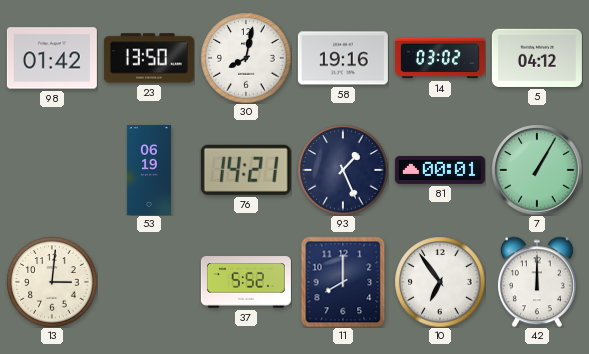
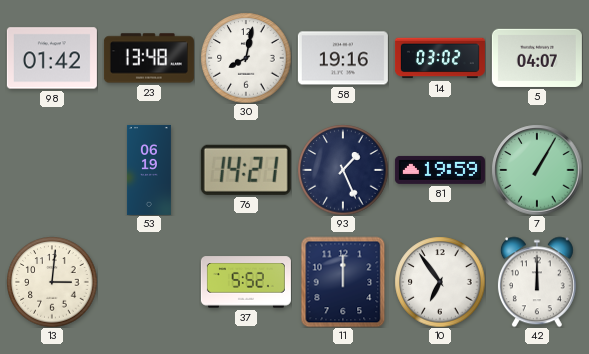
23: 13:50 -> 13:48 (149, 58)
5: 04:12 -> 04:07 (537, 58)
81: 00:01 -> 19:59 (440, 170)
11: 8:00 -> 12:00 (343, 282)
